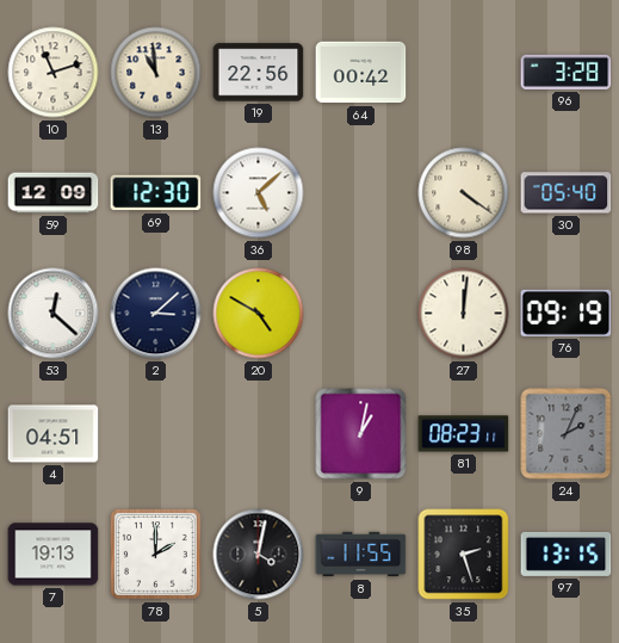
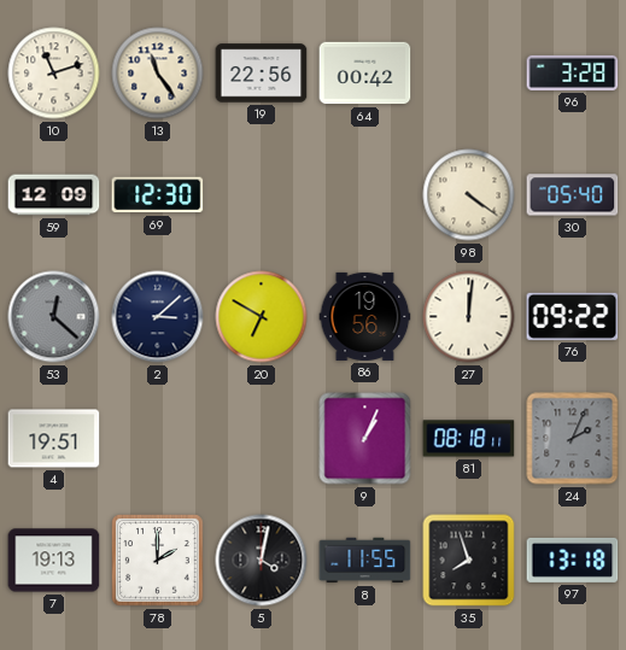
13: 10:59 -> 11:24 (158, 74)
36: 5:08 -> none (259, 193)
53 dial: white -> grey (54, 317)
20: 4:50 -> 6:50 (262, 317)
86: none -> 19:56 (365, 316)
76: 09:19 -> 09:22 (573, 316)
4: 04:51 -> 19:51 (54, 439)
9: 1:02 -> 1:04 (365, 439)
81: 08:23 -> 08:18 (469, 439)
35: 2:27 -> 7:57 (469, 561)
97: 13:15 -> 13:18 (573, 560)
